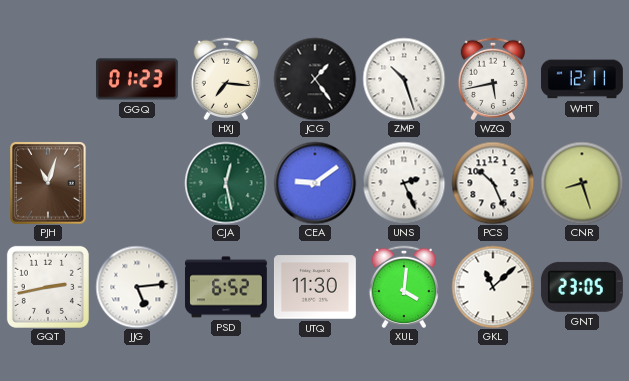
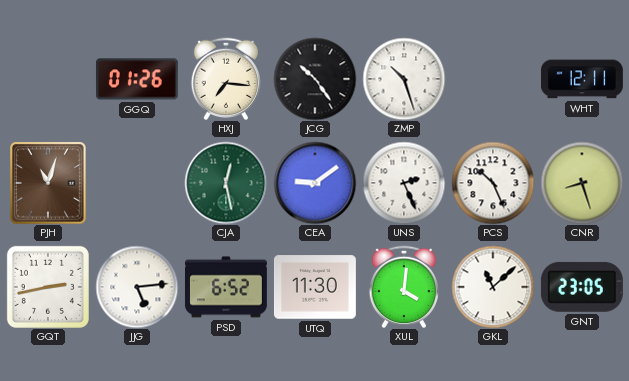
GGQ: 01:23 -> 01:26 (137, 79)
JCG: 1:24 -> 10:24 (315, 79)
WZQ: 5:43 -> none (492, 79)
